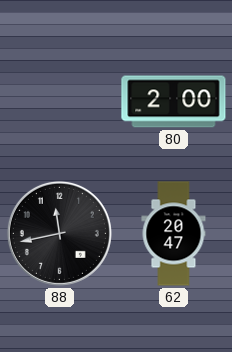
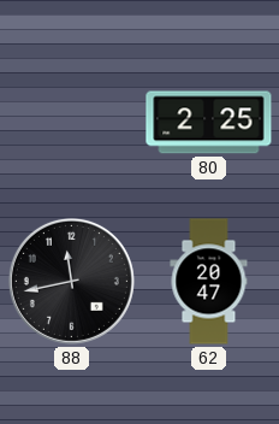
80: 2:00 -> 2:25 (209, 123)
